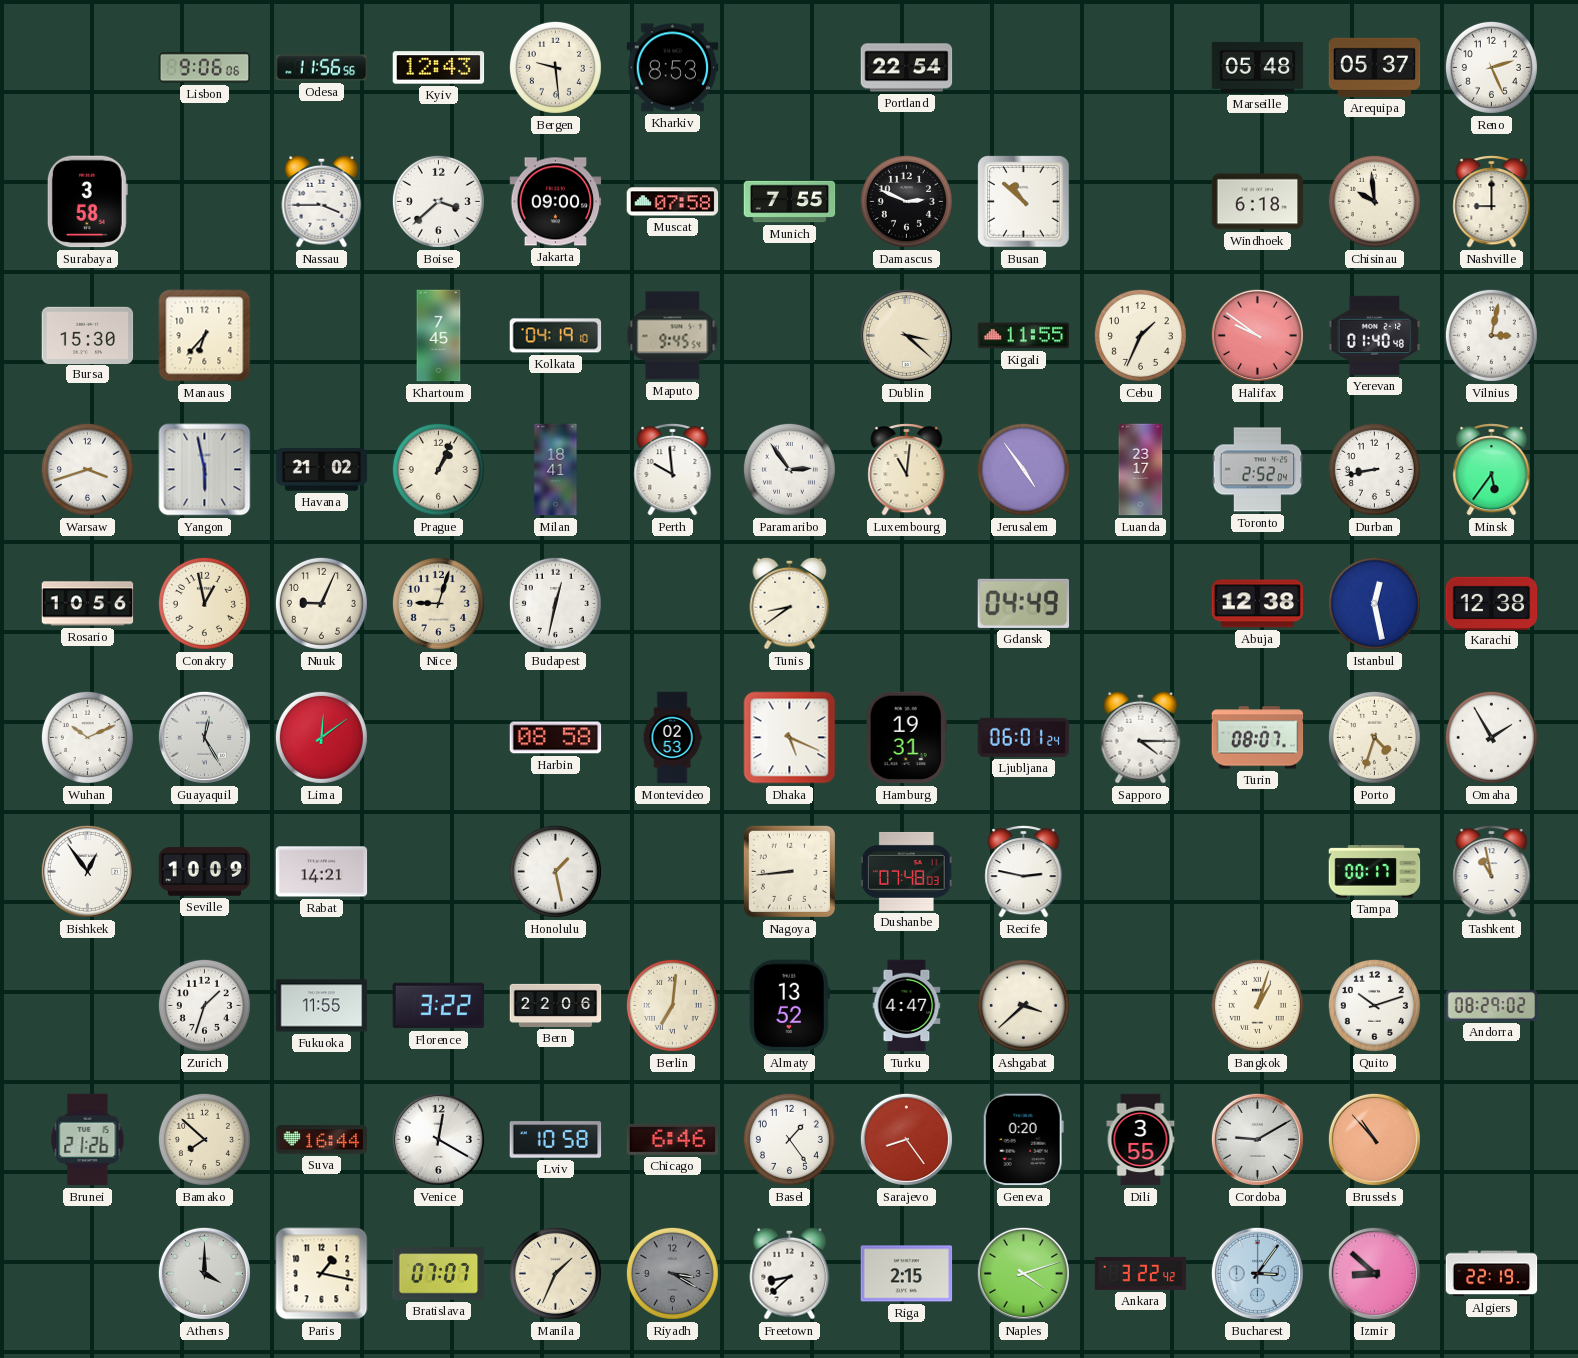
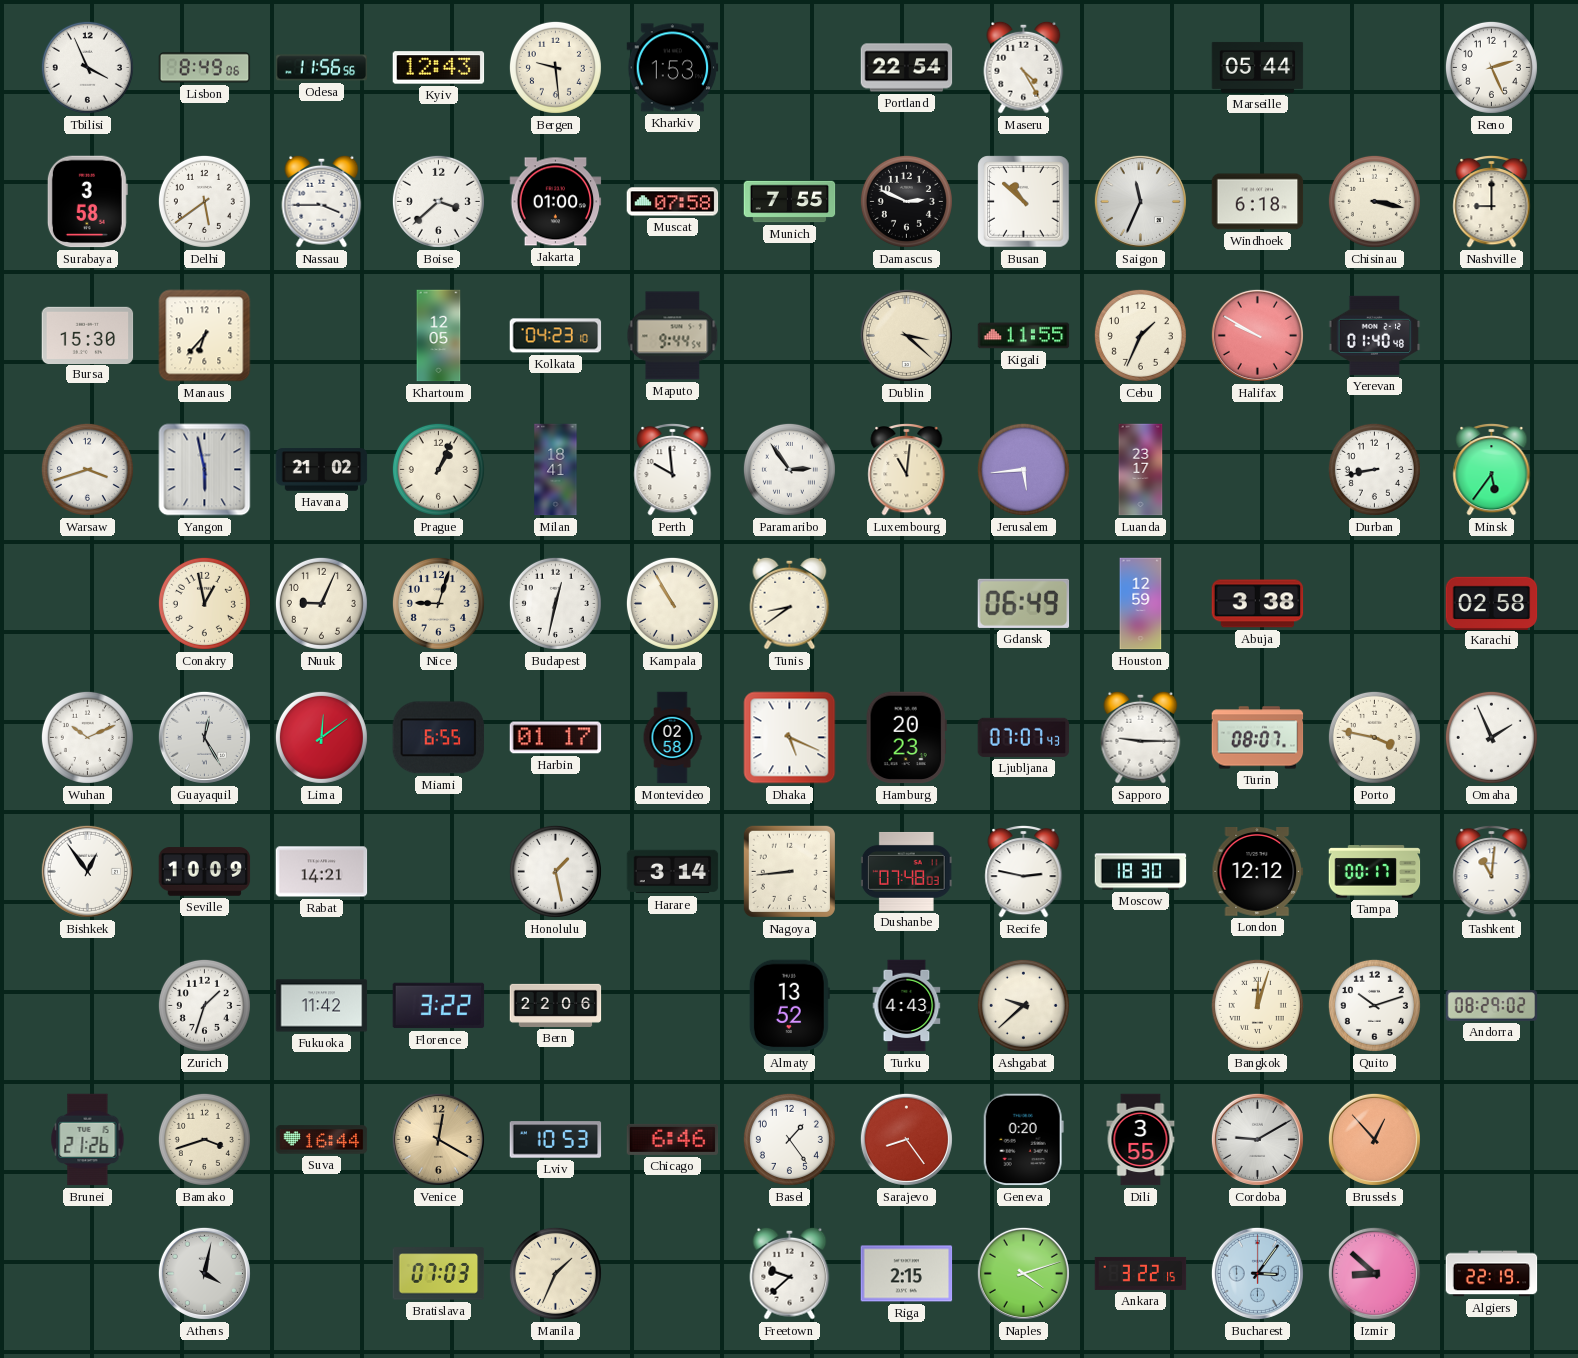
Tbilisi: none -> 3:56 (87, 67)
Lisbon: 9:06 -> 8:49 (205, 68)
Kharkiv: 8:53 -> 1:53 (673, 68)
Maseru: none -> 4:25 (1024, 67)
Marseille: 05:48 -> 05:44 (1258, 67)
Arequipa: 05:37 -> none (1375, 67)
Delhi: none -> 5:39 (204, 201)
Jakarta: 09:00 -> 01:00 (556, 202)
Saigon: none -> 11:34 (1140, 201)
Chisinau: 9:59 -> 3:17 (1374, 201)
Khartoum: 7:45 -> 12:05 (439, 336)
Kolkata: 04:19 -> 04:23 (556, 336)
Maputo: 9:45 -> 9:44 (673, 336)
Halifax: 9:51 -> 9:50 (1257, 335)
Vilnius: 3:02 -> none (1491, 335)
Jerusalem: 4:54 -> 5:44 (1023, 469)
Toronto: 2:52 -> none (1258, 470)
Rosario: 10:56 -> none (88, 604)
Kampala: none -> 10:55 (672, 603)
Gdansk: 04:49 -> 06:49 (1024, 603)
Houston: none -> 12:59 (1141, 604)
Abuja: 12:38 -> 3:38 (1258, 604)
Istanbul: 12:28 -> none (1374, 603)
Karachi: 12:38 -> 02:58 (1492, 603)
Miami: none -> 6:55 (438, 738)
Harbin: 08:58 -> 01:17 (556, 738)
Montevideo: 02:53 -> 02:58 (672, 738)
Hamburg: 19:31 -> 20:23 (906, 738)
Ljubljana: 06:01 -> 07:07 (1024, 737)
Sapporo: 4:15 -> 9:15 (1141, 737)
Porto: 4:33 -> 3:47 (1374, 737)
Omaha: 1:55 -> 1:56 (1491, 737)
Harare: none -> 3:14 (673, 872)
Moscow: none -> 18:30 (1141, 872)
London: none -> 12:12 (1258, 872)
Tashkent: 10:58 -> 11:01 (1492, 871)
Fukuoka: 11:55 -> 11:42 (322, 1006)
Berlin: 7:01 -> none (672, 1005)
Turku: 4:47 -> 4:43 (907, 1006)
Ashgabat: 3:38 -> 9:38 (1023, 1005)
Bangkok: 1:03 -> 12:03 (1257, 1005)
Bamako: 7:52 -> 3:42 (204, 1139)
Venice dial: white -> champagne (438, 1139)
Lviv: 10:58 -> 10:53 (556, 1140)
Brussels: 10:53 -> 12:53 (1374, 1139)
Athens: 4:00 -> 4:02 (204, 1273)
Paris: 1:17 -> none (322, 1274)
Bratislava: 07:07 -> 07:03 (439, 1274)
Riyadh: 3:20 -> none (672, 1273)
Freetown: 8:38 -> 9:38 (790, 1273)
Ankara: 3:22:42 -> 3:22:15 (1141, 1273)
